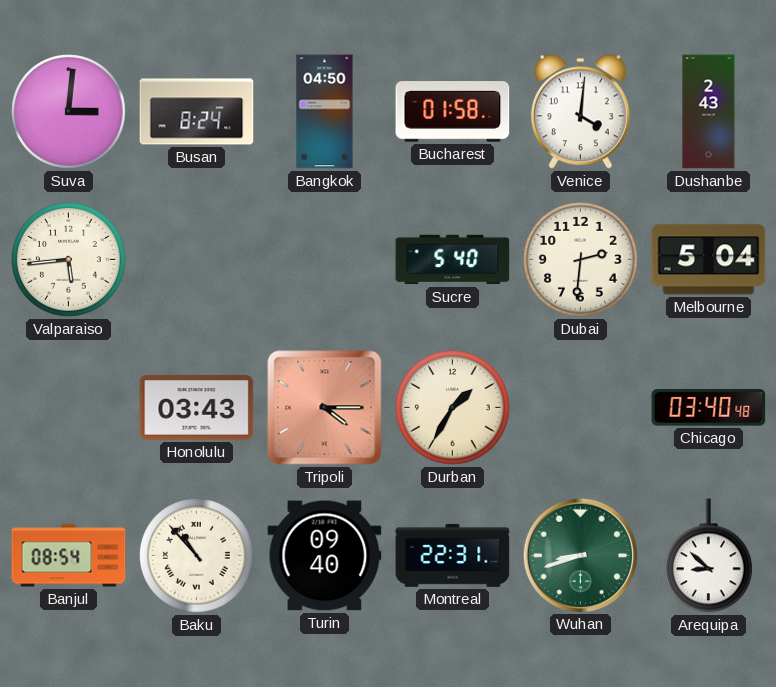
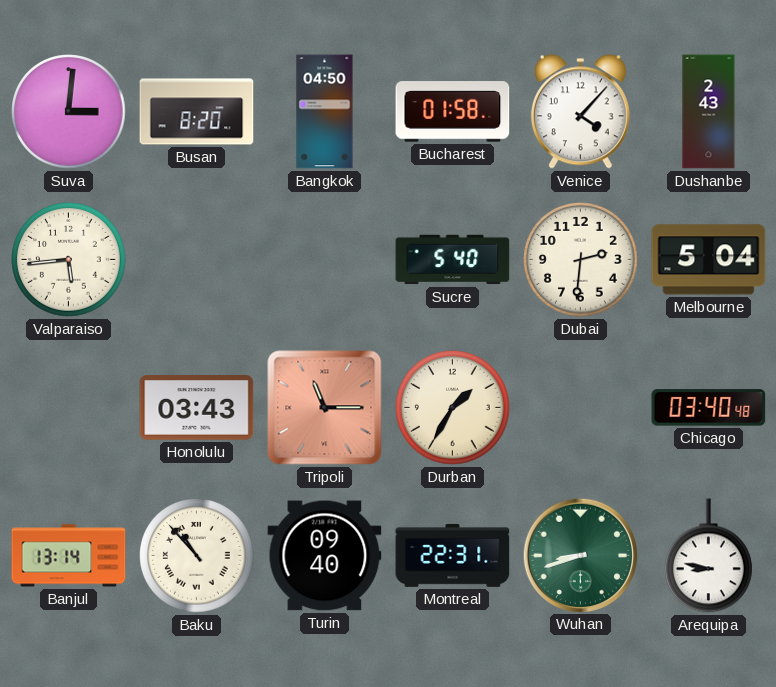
Busan: 8:24 -> 8:20 (197, 112)
Venice: 4:01 -> 4:07 (580, 112)
Tripoli: 4:15 -> 11:15 (325, 408)
Banjul: 08:54 -> 13:14 (69, 556)
Arequipa: 8:52 -> 8:47 (709, 556)
